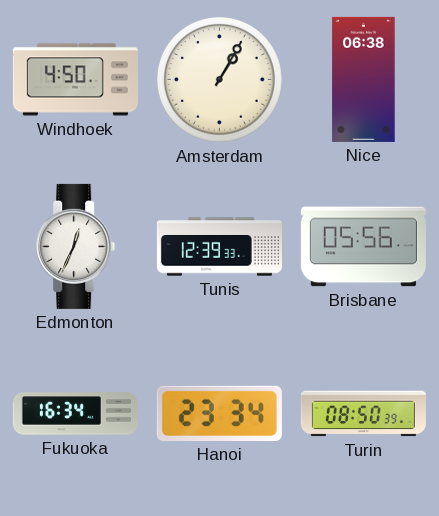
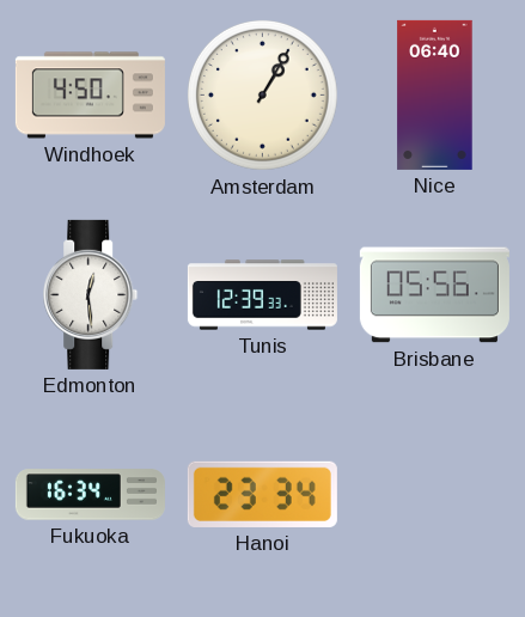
Nice: 06:38 -> 06:40 (435, 94)
Edmonton: 12:34 -> 12:29 (91, 294)
Turin: 08:50 -> none (363, 414)
